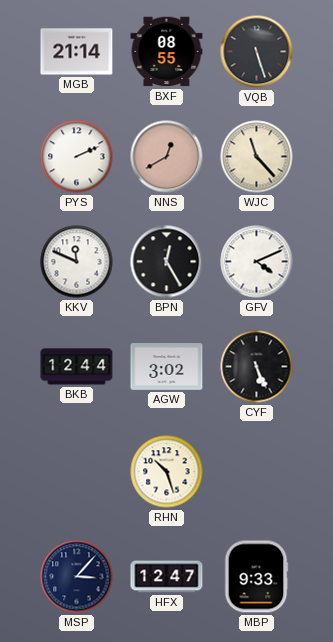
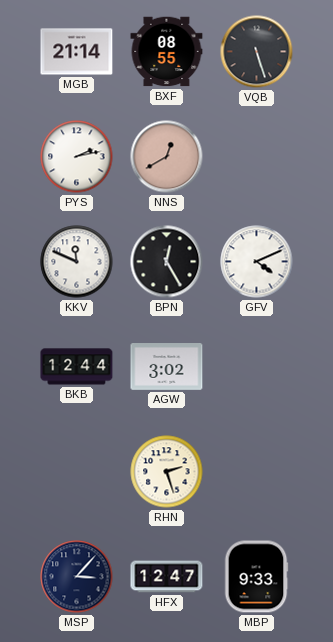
PYS: 2:11 -> 2:13 (77, 157)
WJC: 11:23 -> none (257, 157)
CYF: 5:26 -> none (257, 367)
RHN: 10:27 -> 2:27 (167, 472)
